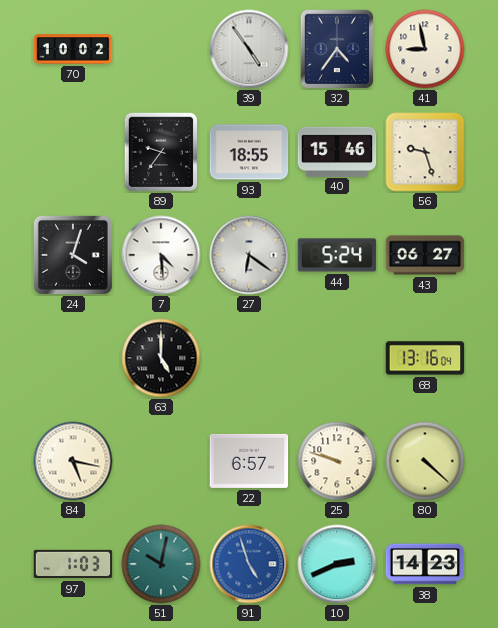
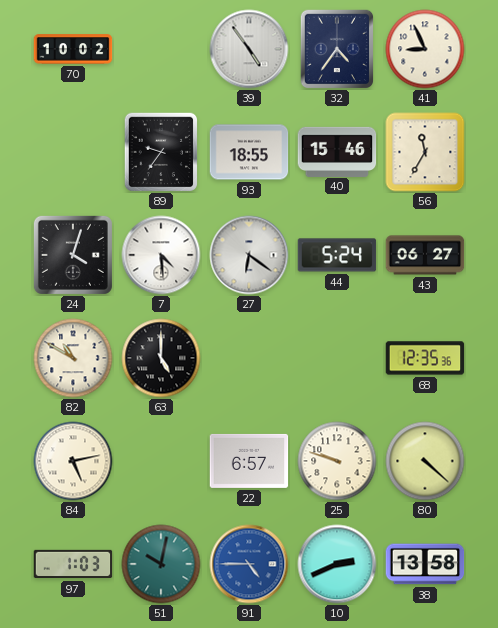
41: 8:58 -> 8:56 (425, 49)
56: 9:27 -> 11:35 (425, 152)
82: none -> 10:50 (73, 358)
68: 13:16 -> 12:35 (425, 358)
84: 5:17 -> 5:13 (73, 461)
91: 4:57 -> 4:45 (249, 564)
38: 14:23 -> 13:58 (425, 564)
